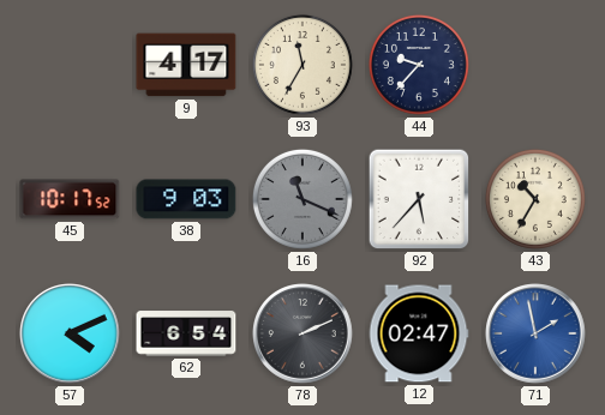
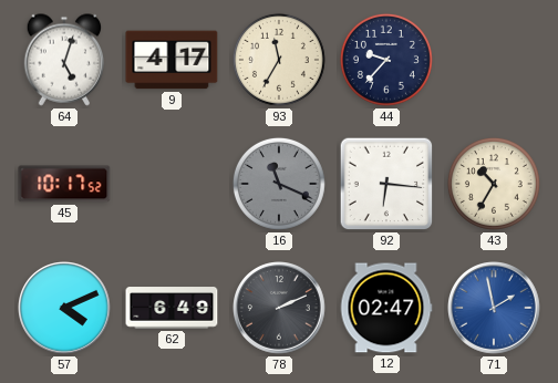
64: none -> 5:03 (64, 60)
38: 9:03 -> none (186, 199)
92: 5:37 -> 6:16 (386, 184)
62: 6:54 -> 6:49 (172, 308)
